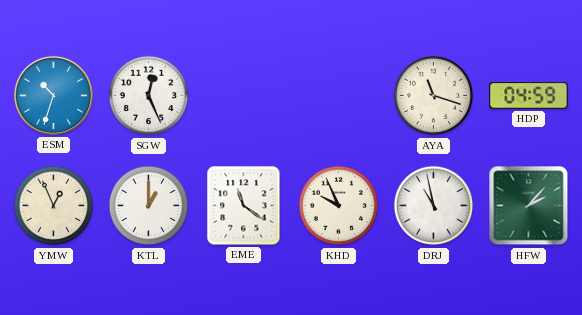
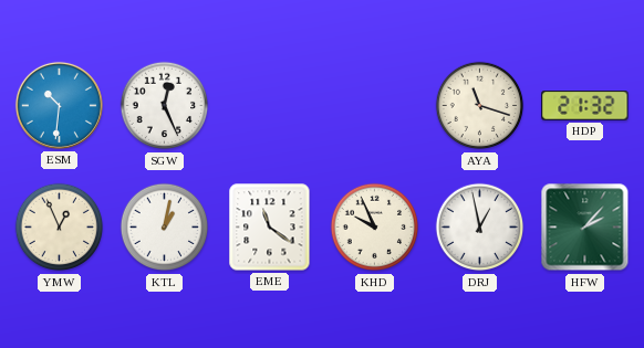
ESM: 10:33 -> 10:31 (59, 105)
HDP: 04:59 -> 21:32 (585, 106)
KTL: 1:00 -> 1:02 (165, 228)
DRJ: 10:58 -> 12:58 (480, 228)
